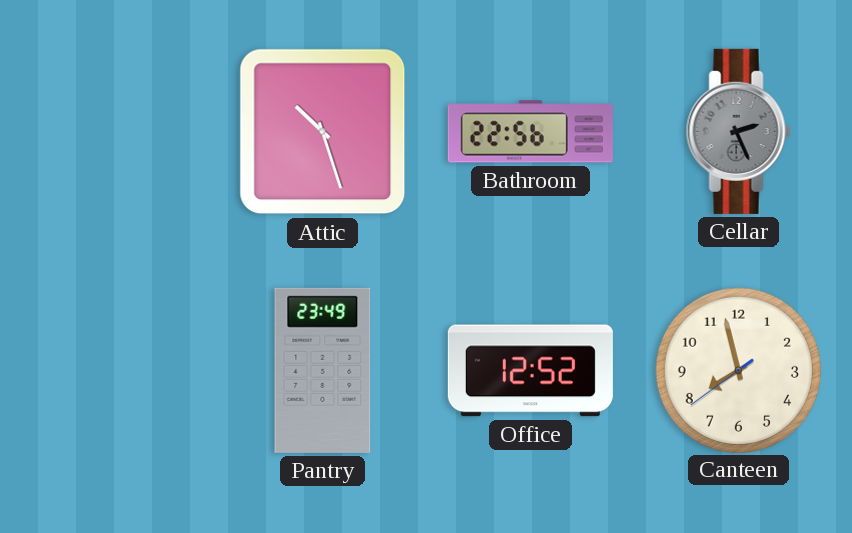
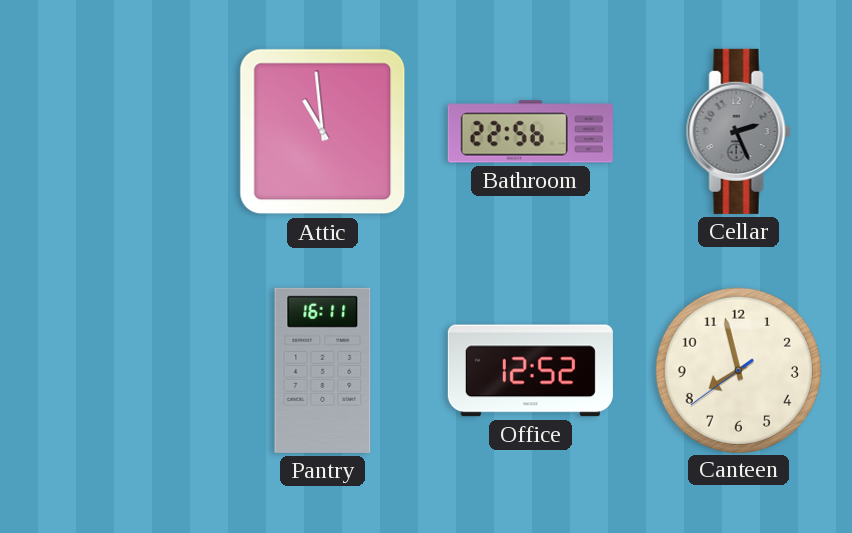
Attic: 10:27 -> 10:59 (323, 132)
Pantry: 23:49 -> 16:11 (323, 370)
